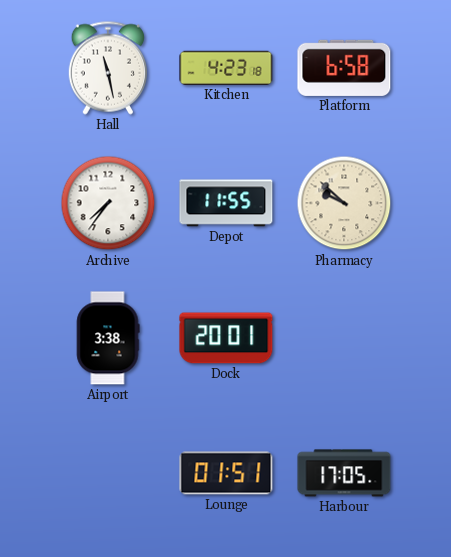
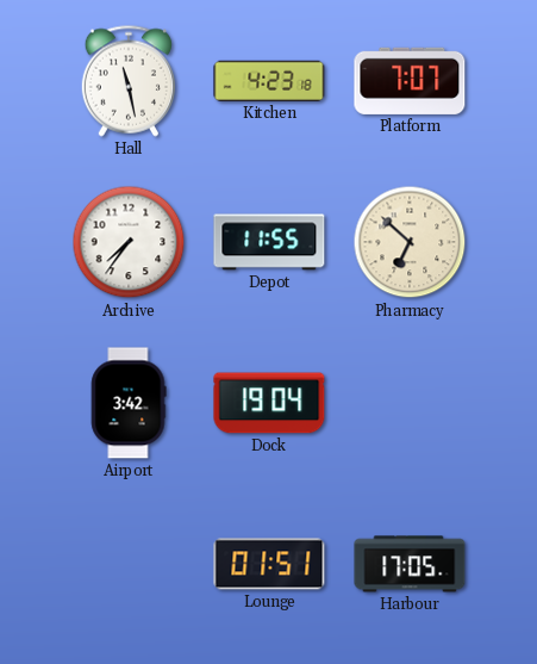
Platform: 6:58 -> 7:07 (410, 81)
Pharmacy: 9:52 -> 6:52 (410, 242)
Airport: 3:38 -> 3:42 (129, 403)
Dock: 20:01 -> 19:04 (269, 403)
